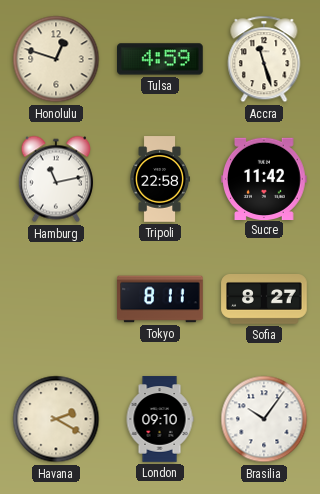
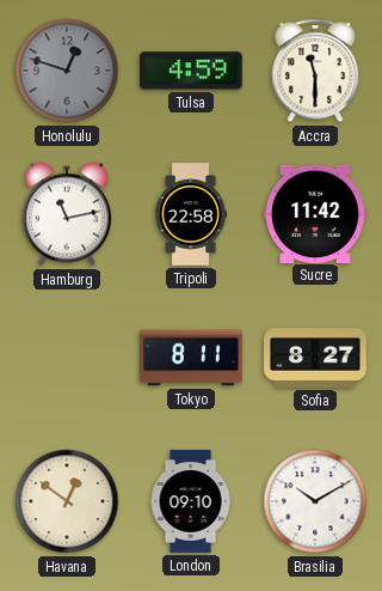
Honolulu dial: cream -> grey (67, 71)
Accra: 11:27 -> 11:30 (315, 71)
Havana: 2:20 -> 12:51 (67, 501)
Brasilia: 10:06 -> 10:10 (315, 501)
